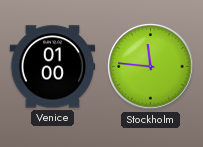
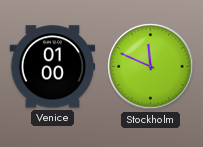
Stockholm: 11:46 -> 11:49 (151, 67)
